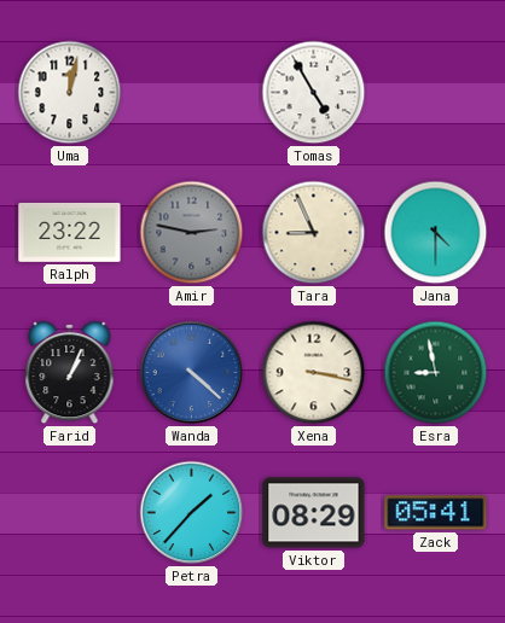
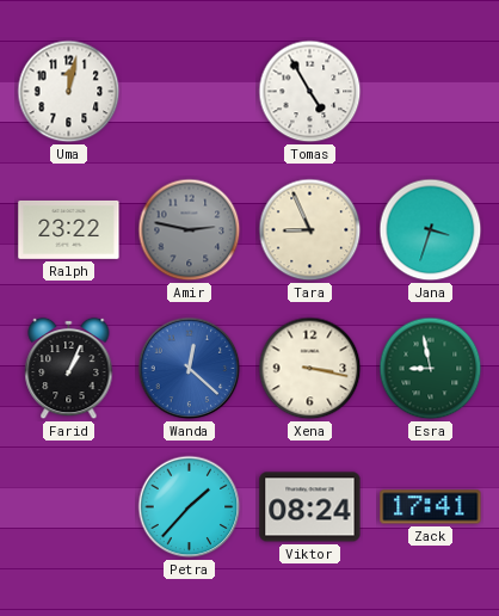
Jana: 4:30 -> 3:33 (431, 230)
Wanda: 4:22 -> 12:22 (190, 369)
Viktor: 08:29 -> 08:24 (310, 507)
Zack: 05:41 -> 17:41 (431, 507)
